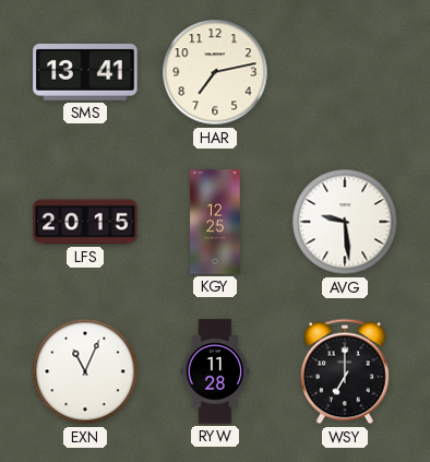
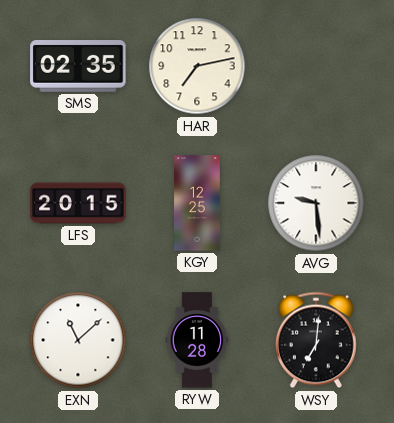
SMS: 13:41 -> 02:35 (78, 67)
EXN: 11:04 -> 11:08 (78, 340)
WSY: 7:00 -> 7:01 (317, 340)
